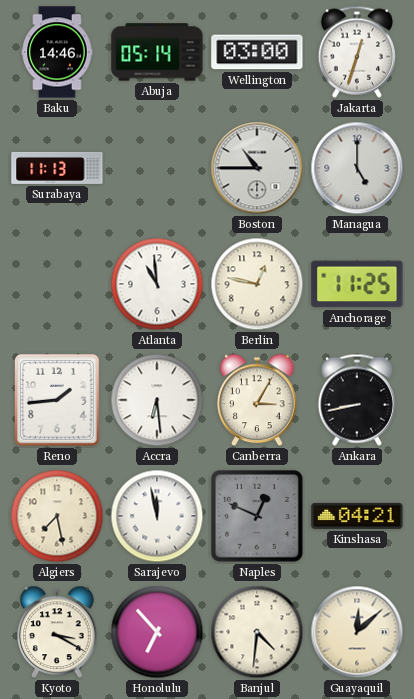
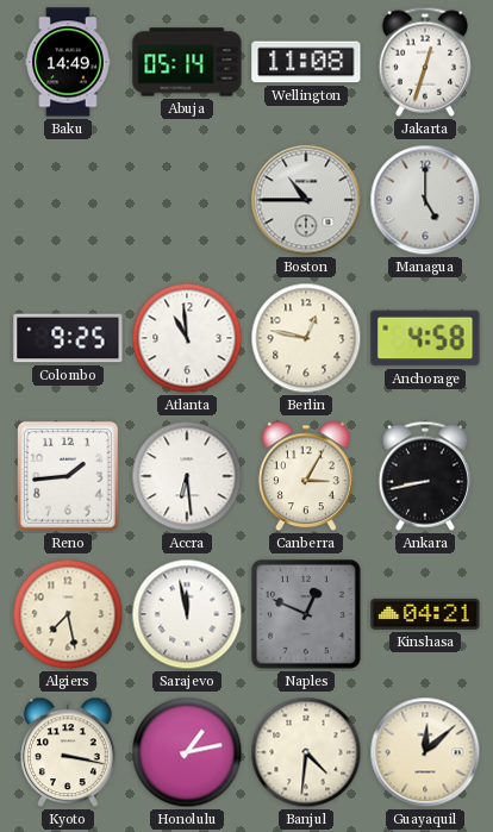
Baku: 14:46 -> 14:49 (68, 62)
Wellington: 03:00 -> 11:08 (306, 62)
Surabaya: 11:13 -> none (57, 168)
Colombo: none -> 9:25 (68, 338)
Anchorage: 11:25 -> 4:58 (425, 338)
Kyoto: 3:20 -> 3:17 (68, 752)
Honolulu: 6:53 -> 1:13 (187, 752)
